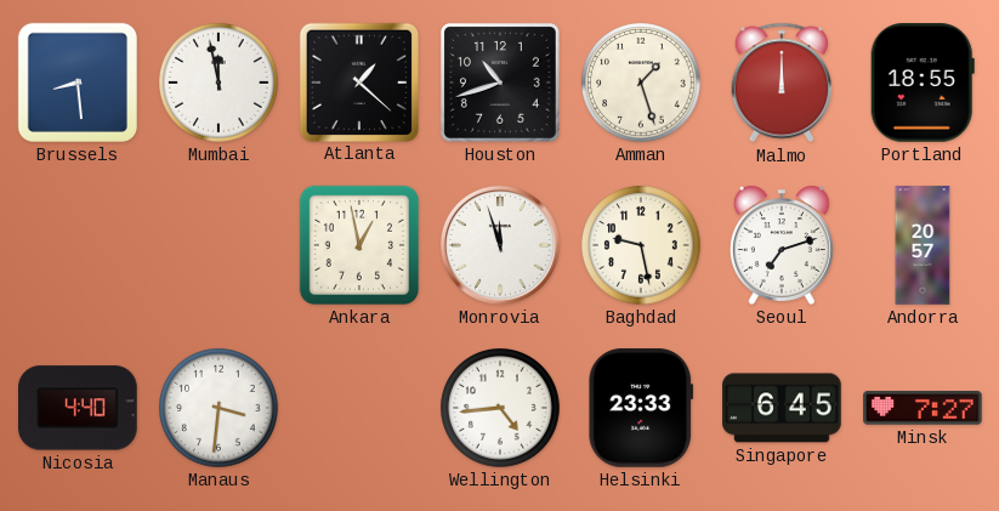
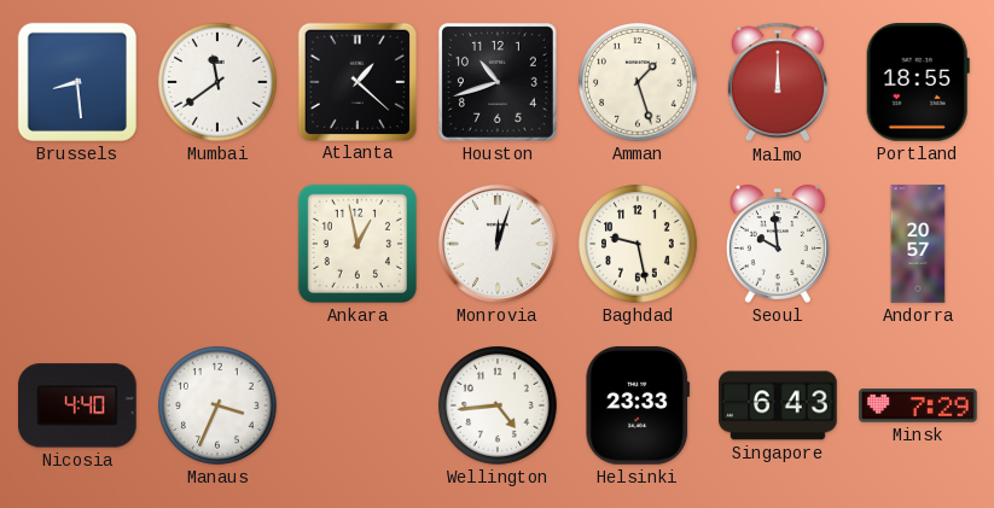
Mumbai: 11:58 -> 11:39 (219, 83)
Monrovia: 11:57 -> 12:03 (498, 244)
Seoul: 7:12 -> 9:59 (778, 244)
Manaus: 3:31 -> 3:34 (219, 407)
Singapore: 6:45 -> 6:43 (778, 405)
Minsk: 7:27 -> 7:29 (918, 405)
